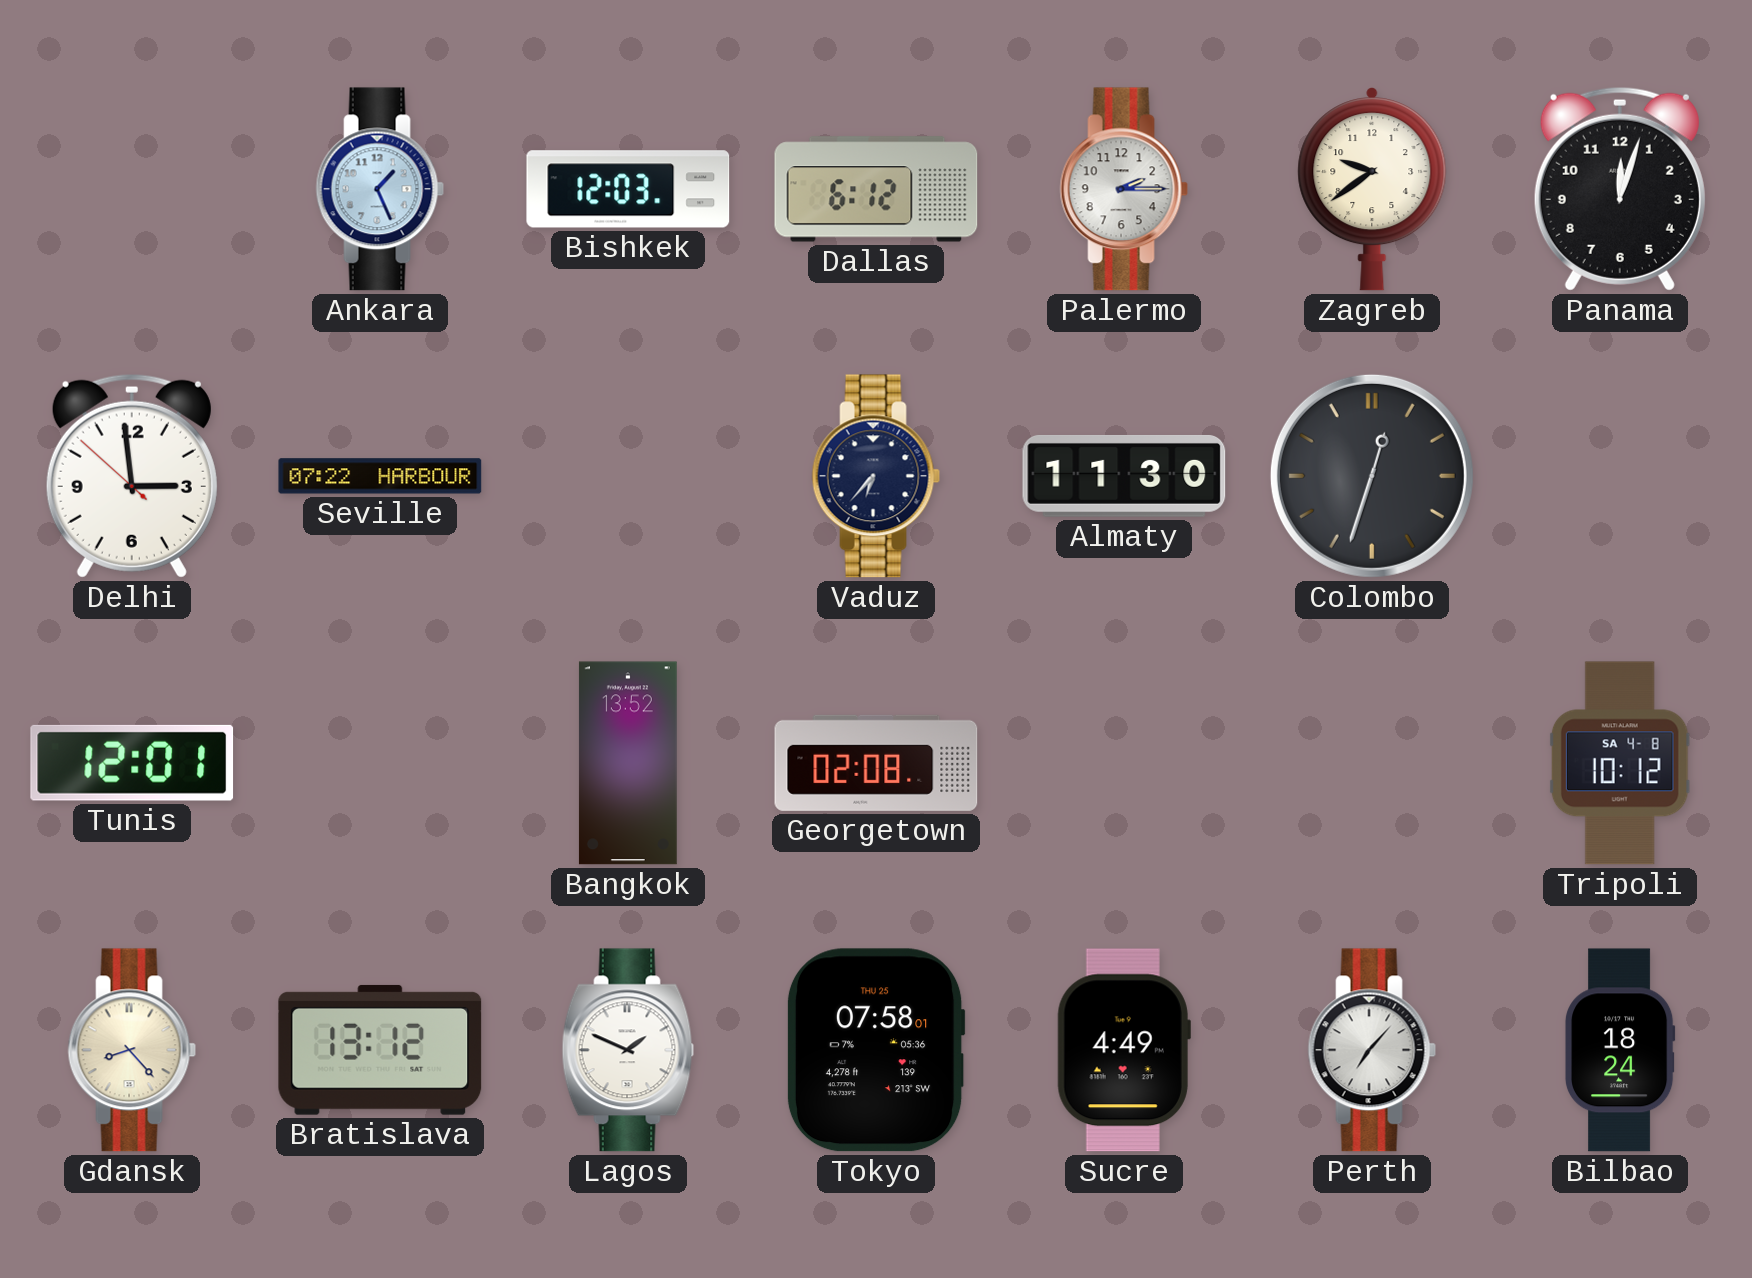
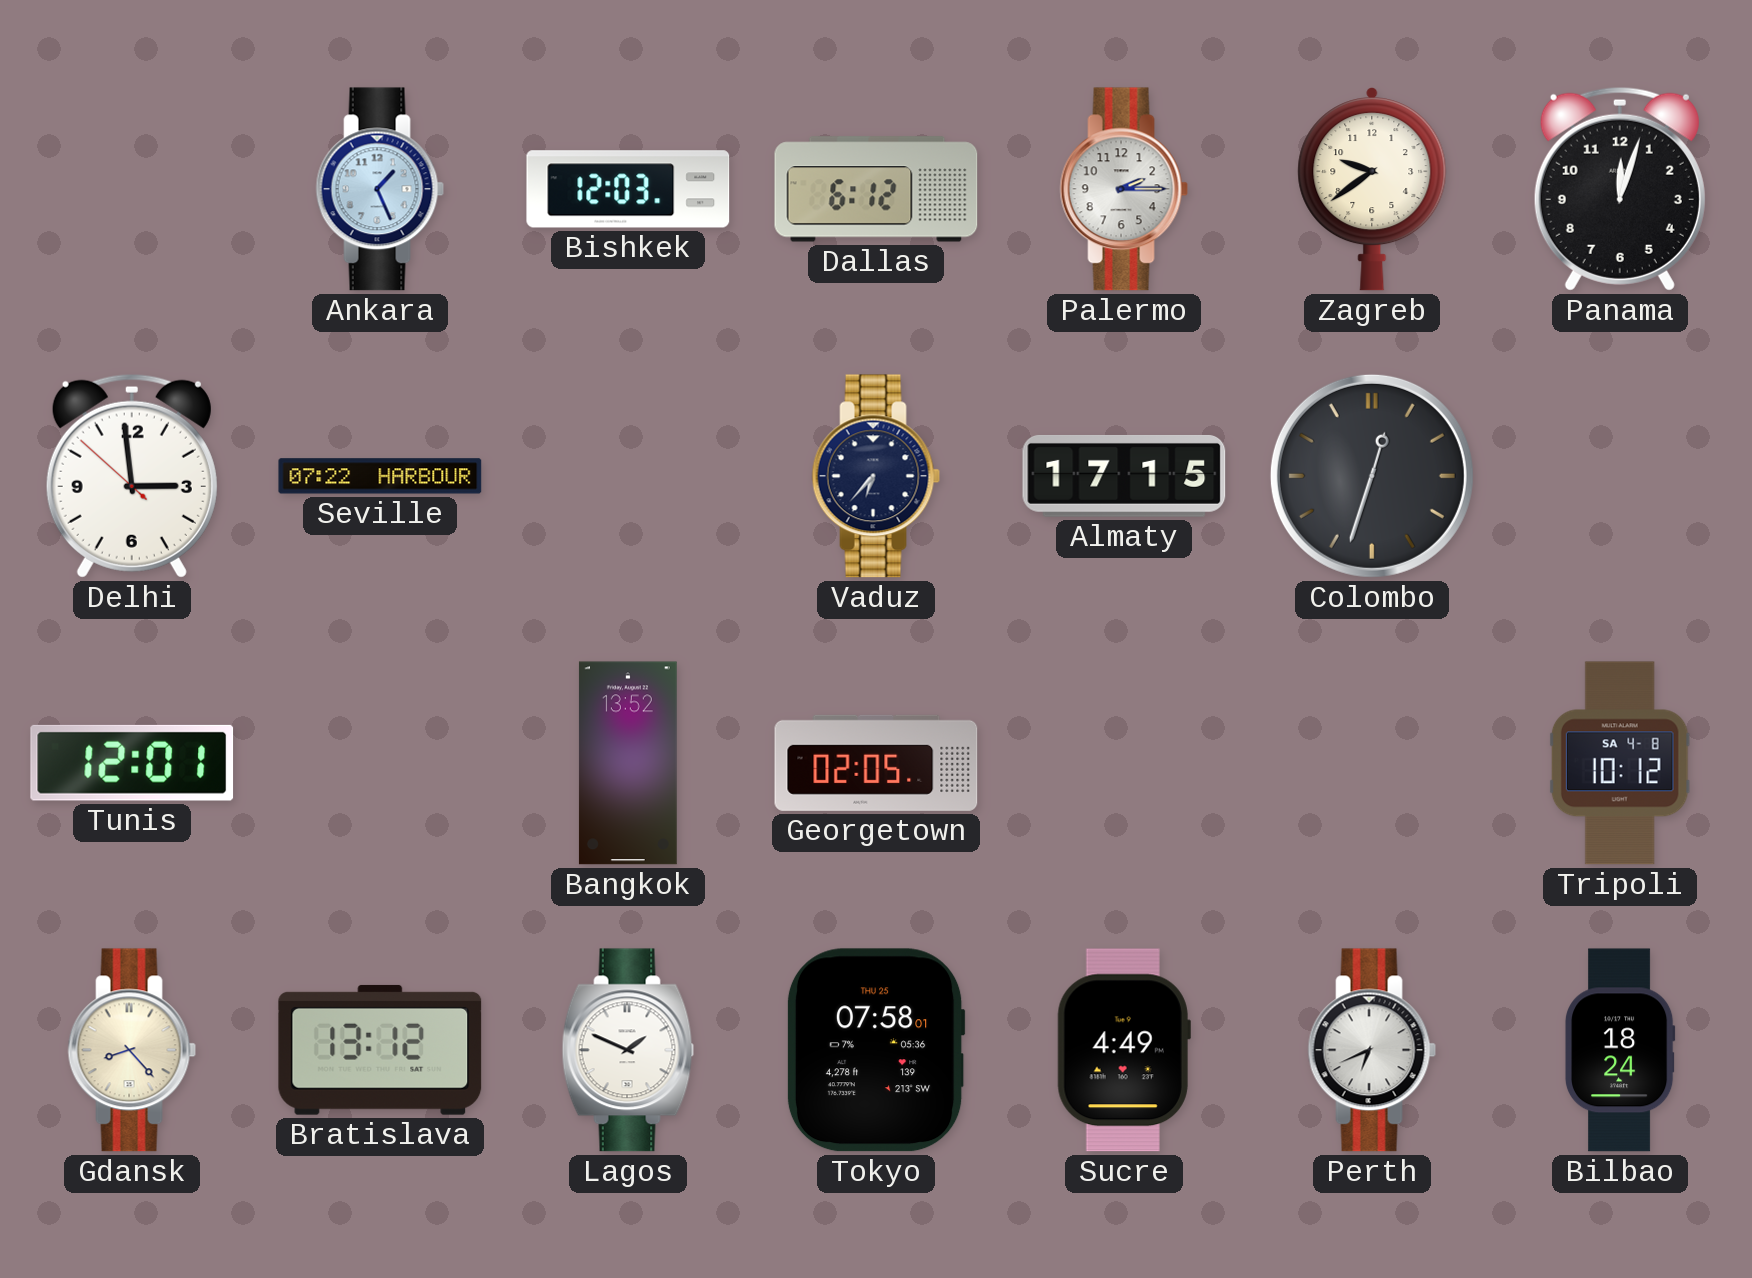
Almaty: 11:30 -> 17:15 (1124, 476)
Georgetown: 02:08 -> 02:05 (876, 763)
Perth: 7:07 -> 6:41 (1372, 1050)
